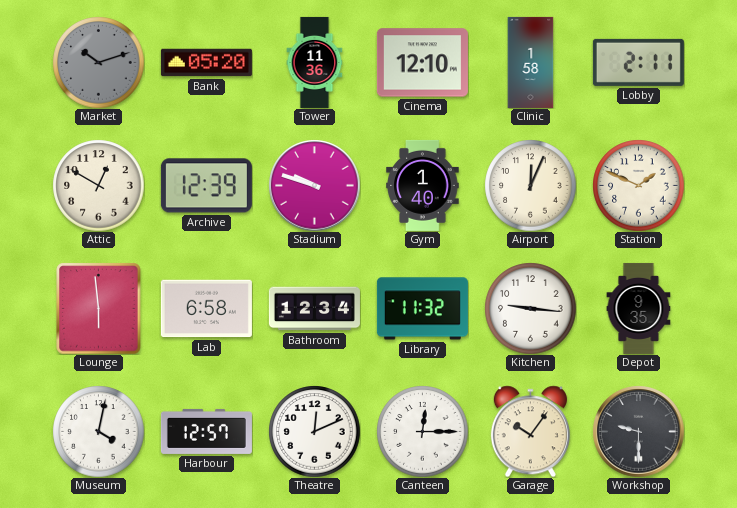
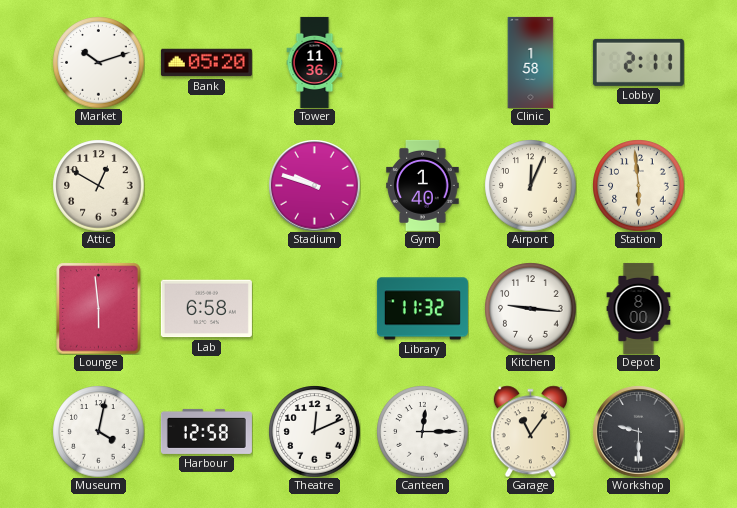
Market dial: grey -> white (98, 62)
Cinema: 12:10 -> none (422, 63)
Archive: 12:39 -> none (206, 186)
Station: 1:49 -> 5:59 (638, 185)
Bathroom: 12:34 -> none (314, 309)
Depot: 9:35 -> 8:00 (639, 308)
Harbour: 12:57 -> 12:58 (206, 431)
Garage: 10:06 -> 11:06 (530, 431)
